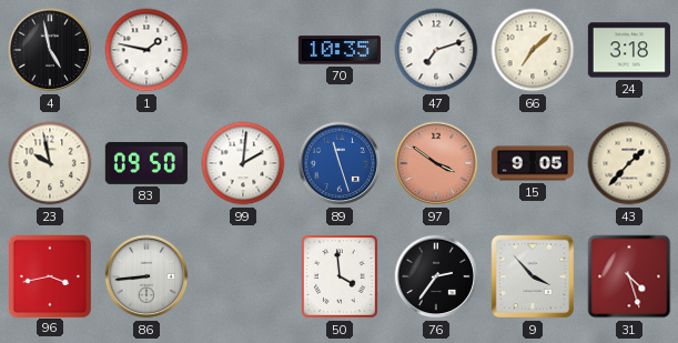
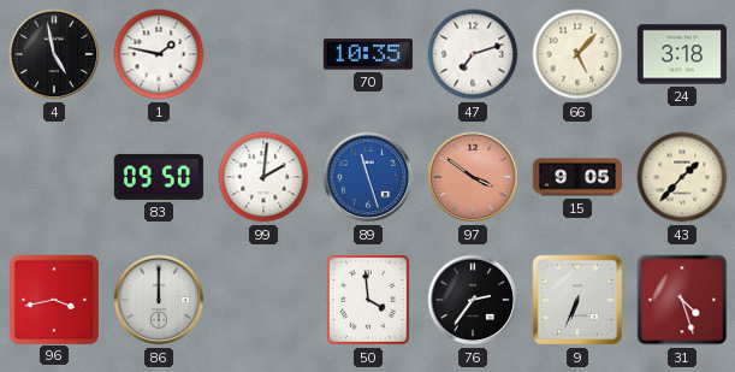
66: 7:08 -> 5:07 (577, 54)
23: 9:58 -> none (50, 163)
86: 8:44 -> 12:00 (159, 300)
9: 3:53 -> 6:34 (577, 300)
